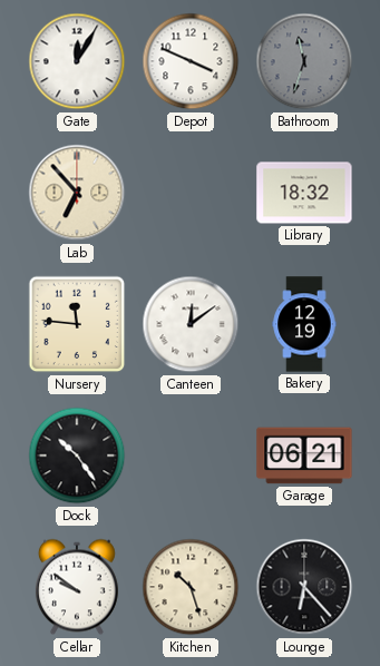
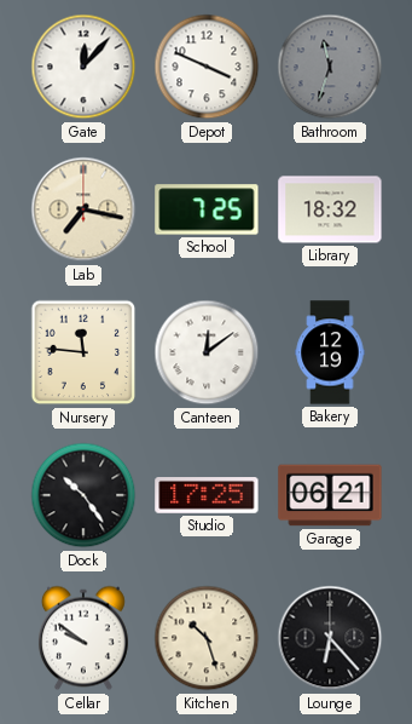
Gate: 12:05 -> 12:07 (83, 67)
Lab: 6:53 -> 7:17 (83, 209)
School: none -> 7:25 (207, 209)
Studio: none -> 17:25 (207, 496)
